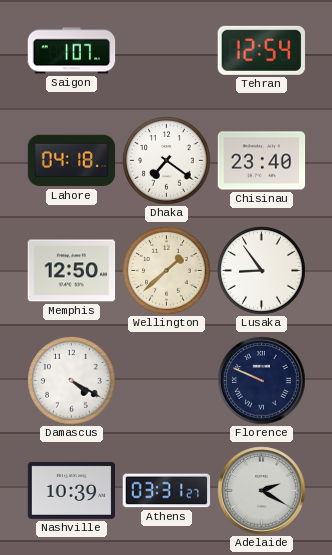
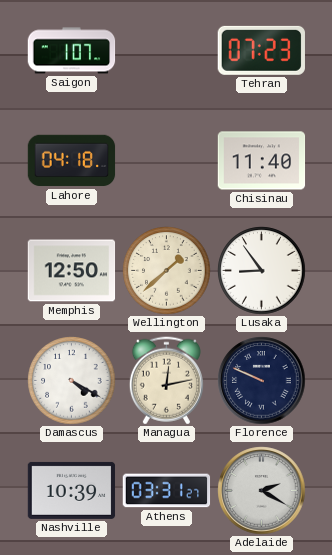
Tehran: 12:54 -> 07:23 (261, 50)
Dhaka: 7:21 -> none (167, 161)
Chisinau: 23:40 -> 11:40 (262, 161)
Managua: none -> 12:13 (166, 381)
